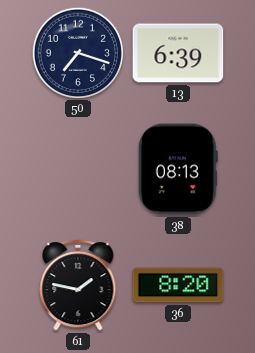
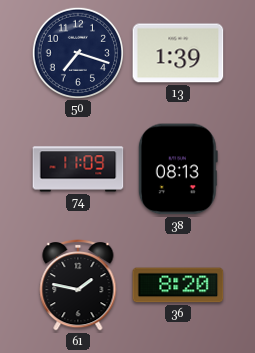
13: 6:39 -> 1:39 (178, 53)
74: none -> 11:09 (78, 169)
